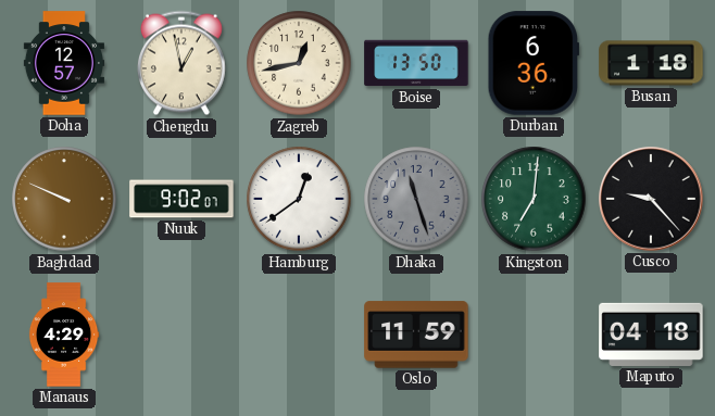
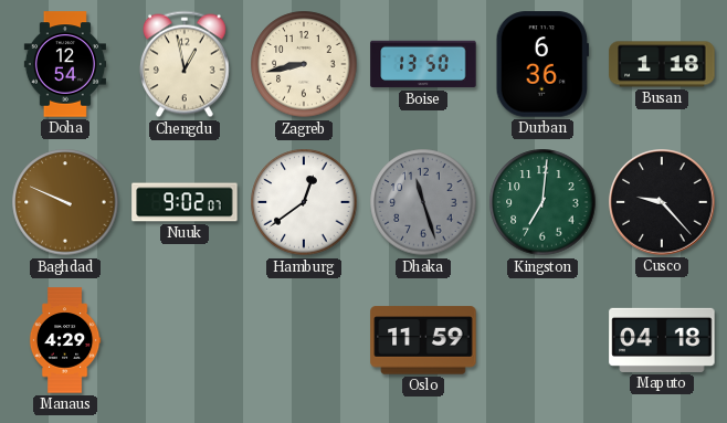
Doha: 12:57 -> 12:54 (65, 64)
Zagreb: 12:43 -> 8:43 (304, 64)
